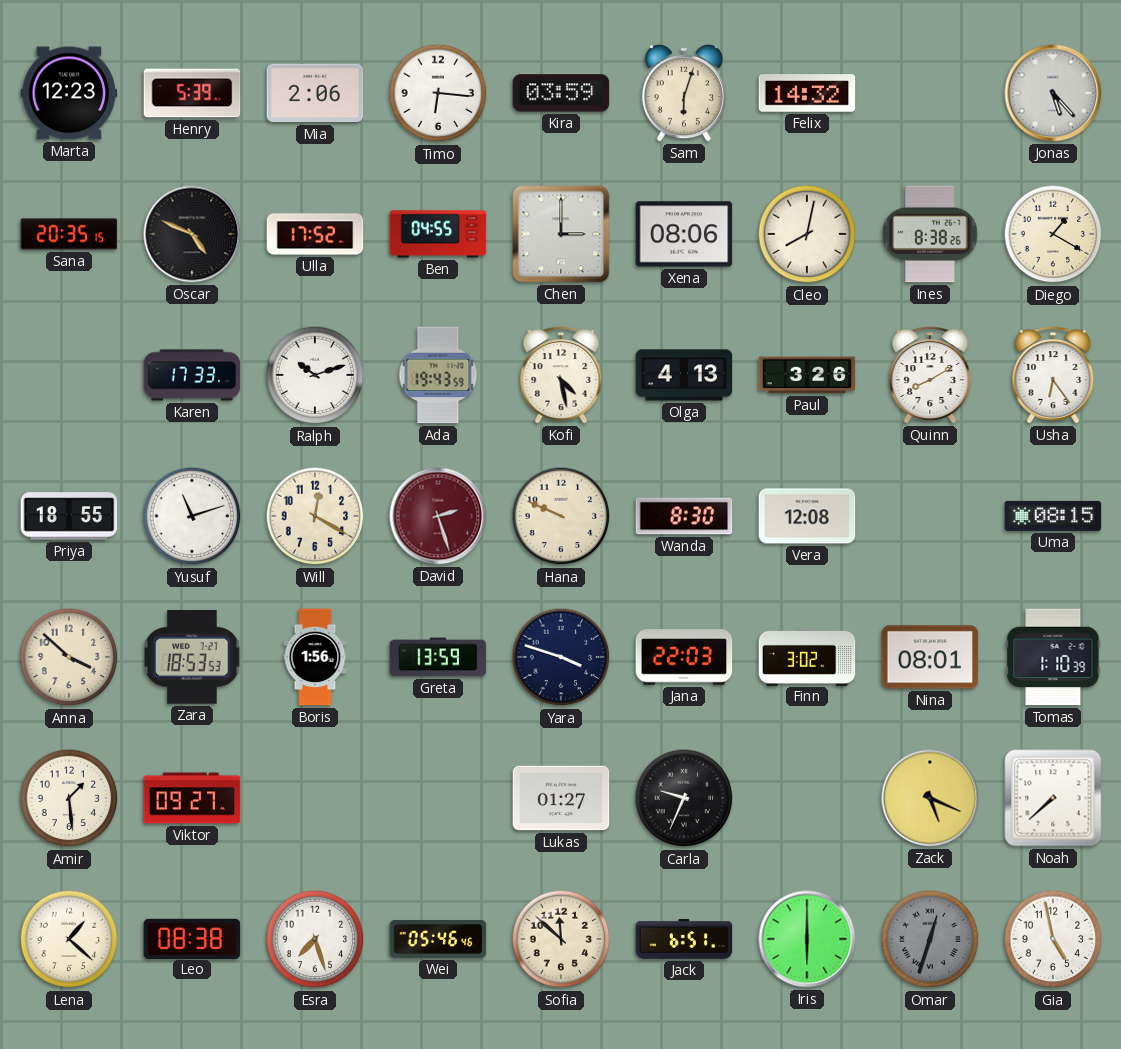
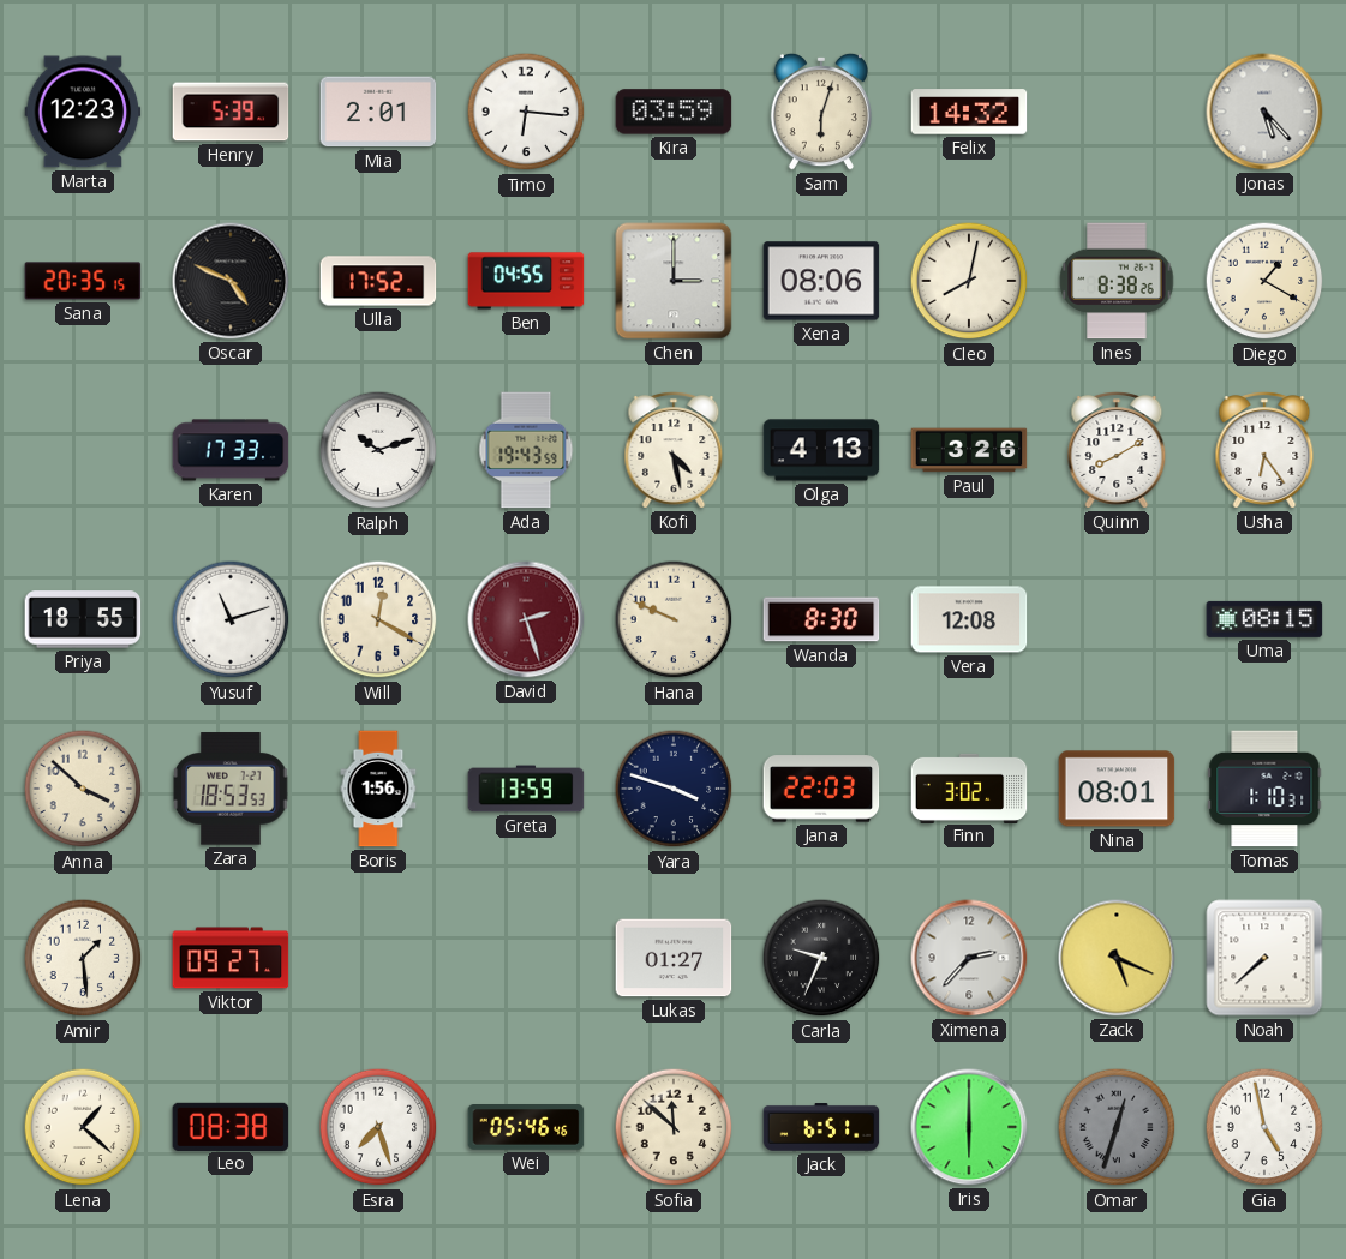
Mia: 2:06 -> 2:01 (378, 112)
Tomas: 1:10:39 -> 1:10:31 (1264, 789)
Ximena: none -> 2:37 (969, 958)
